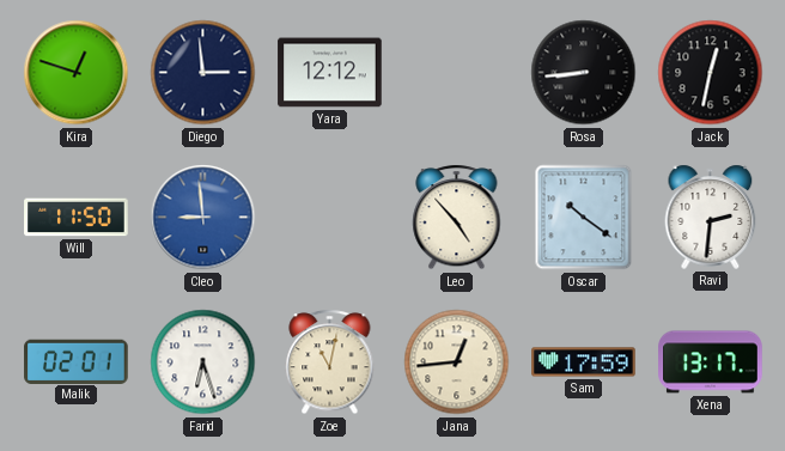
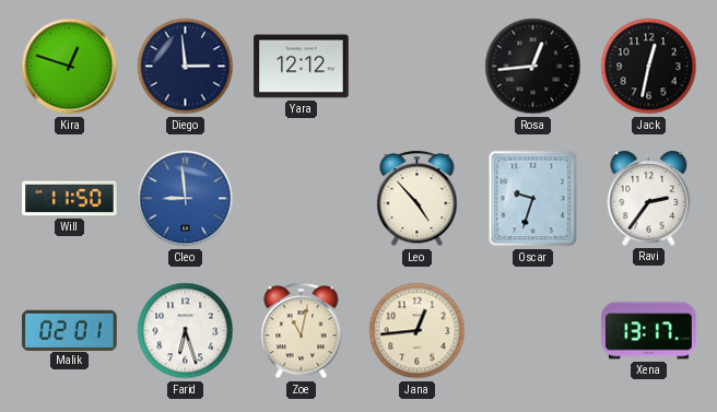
Rosa: 8:44 -> 12:44 (533, 67)
Oscar: 10:21 -> 9:33 (533, 199)
Ravi: 2:31 -> 2:36 (649, 198)
Sam: 17:59 -> none (584, 362)
